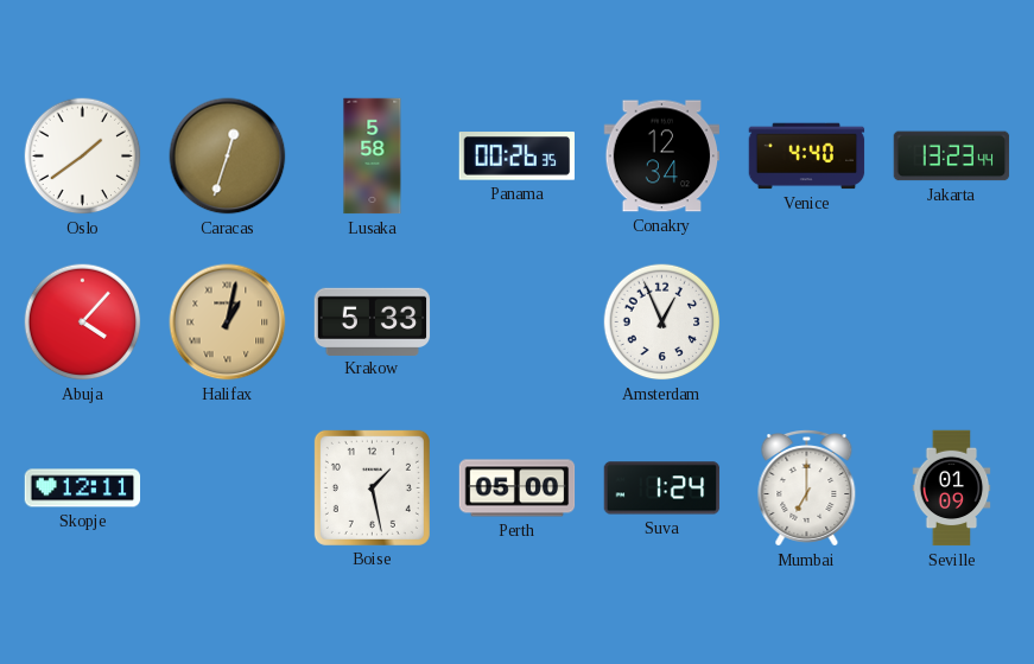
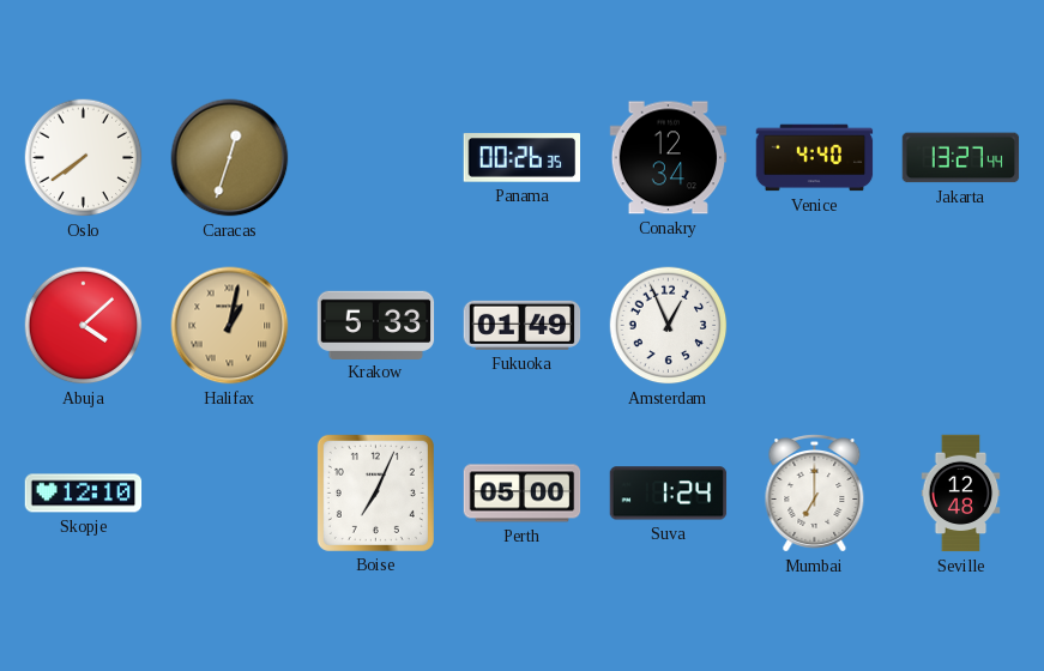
Oslo: 1:39 -> 7:39 (84, 158)
Lusaka: 5:58 -> none (373, 157)
Jakarta: 13:23 -> 13:27 (961, 158)
Abuja: 4:07 -> 4:08 (84, 326)
Fukuoka: none -> 01:49 (523, 325)
Skopje: 12:11 -> 12:10 (84, 494)
Boise: 1:28 -> 7:04 (375, 492)
Seville: 01:09 -> 12:48 (961, 494)
